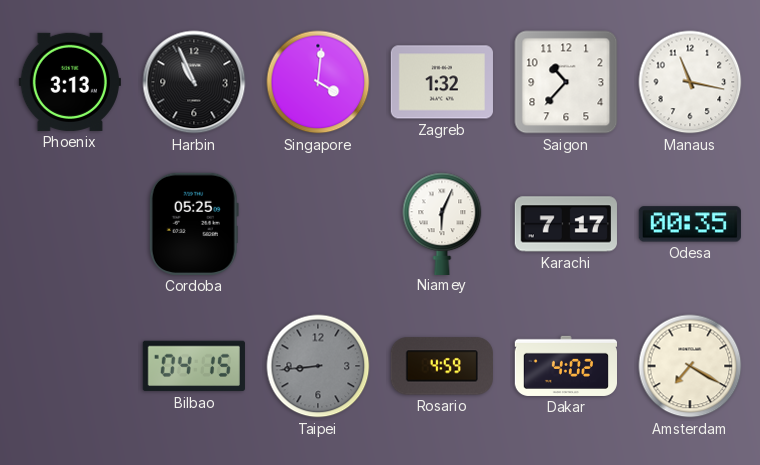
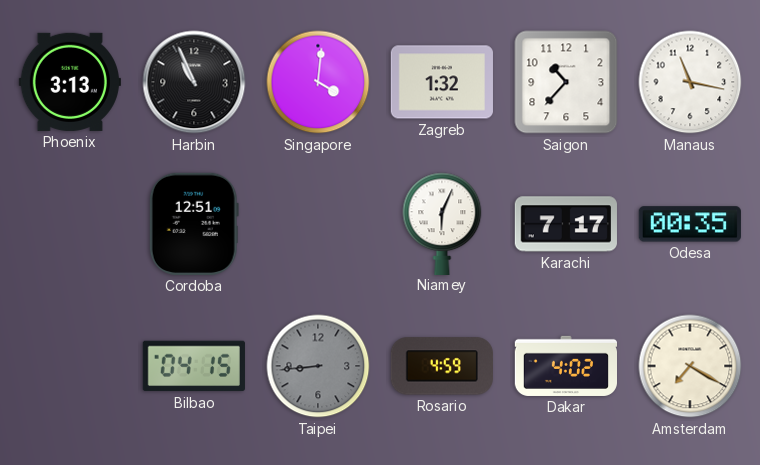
Cordoba: 05:25 -> 12:51 (194, 224)
